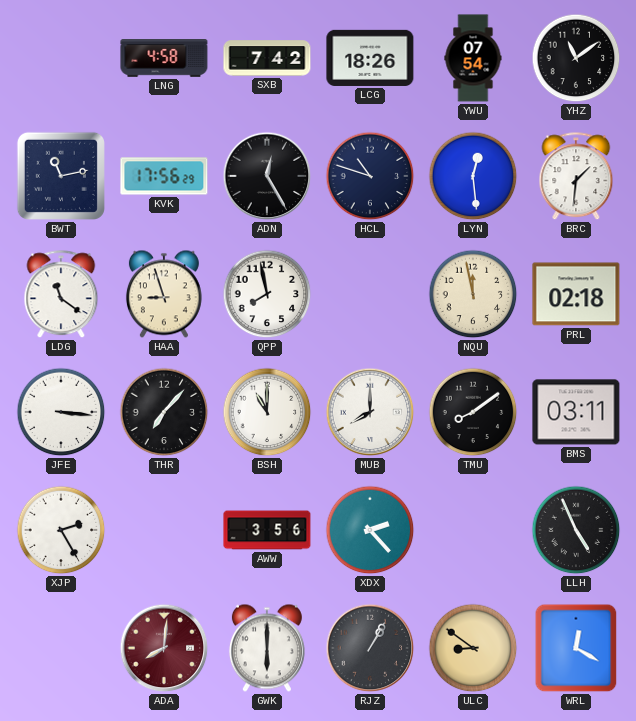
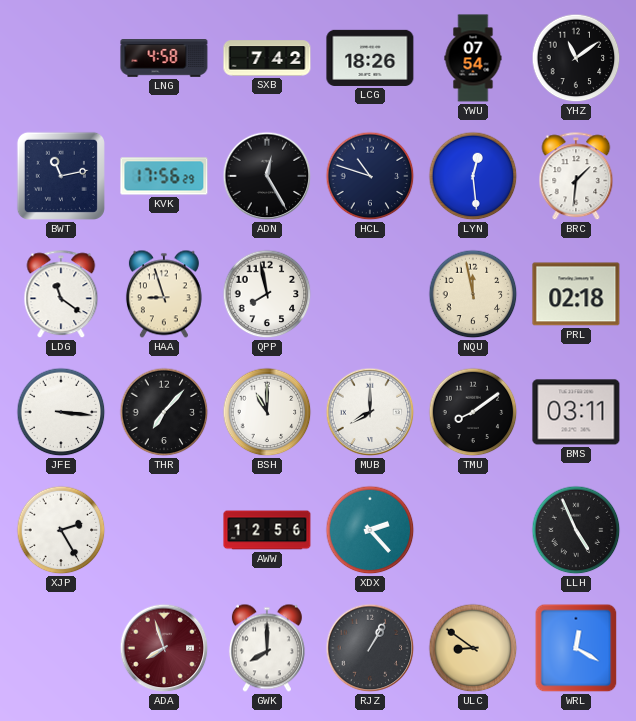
AWW: 3:56 -> 12:56 (267, 530)
ADA: 8:01 -> 7:57 (164, 648)
GWK: 6:00 -> 8:00 (267, 648)
